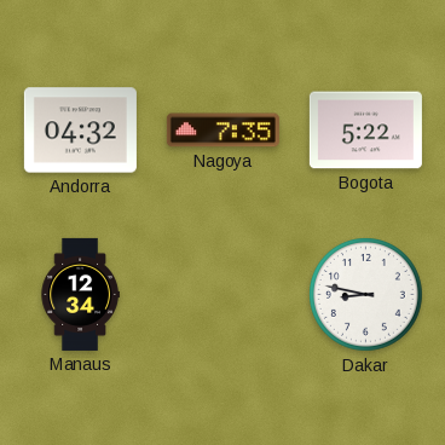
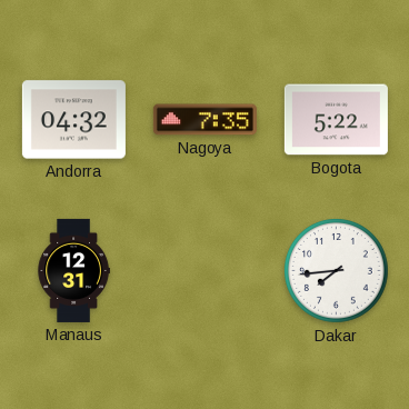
Manaus: 12:34 -> 12:31 (73, 270)
Dakar: 8:47 -> 7:44 (337, 271)
